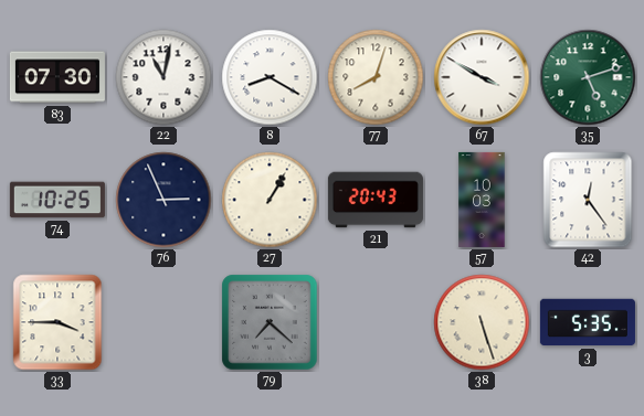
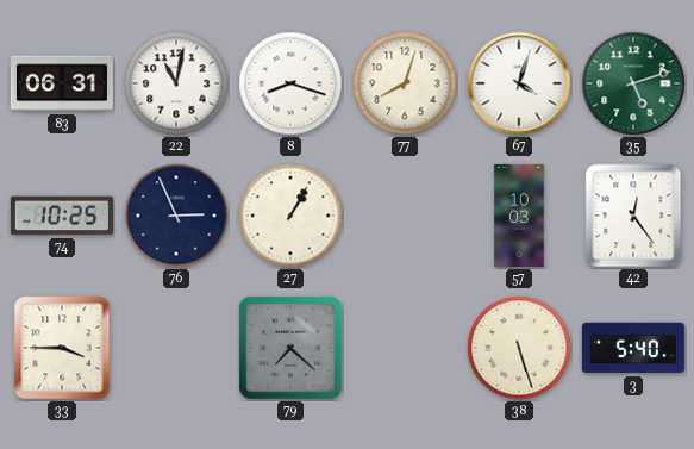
83: 07:30 -> 06:31 (62, 83)
8: 8:20 -> 8:18 (290, 83)
67: 3:50 -> 4:03 (519, 83)
21: 20:43 -> none (376, 200)
3: 5:35 -> 5:40 (633, 348)
